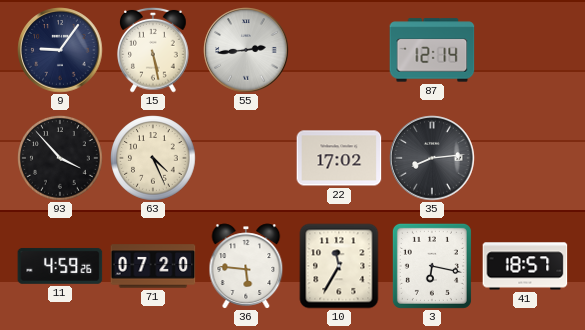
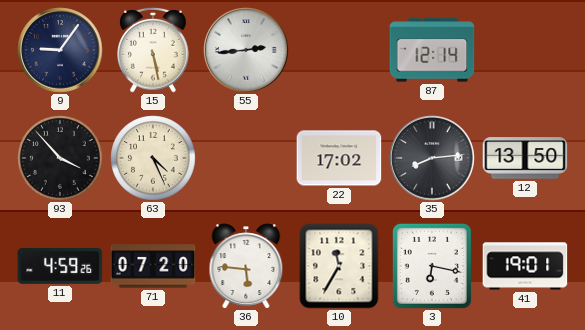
12: none -> 13:50 (525, 158)
41: 18:57 -> 19:01 (525, 266)
